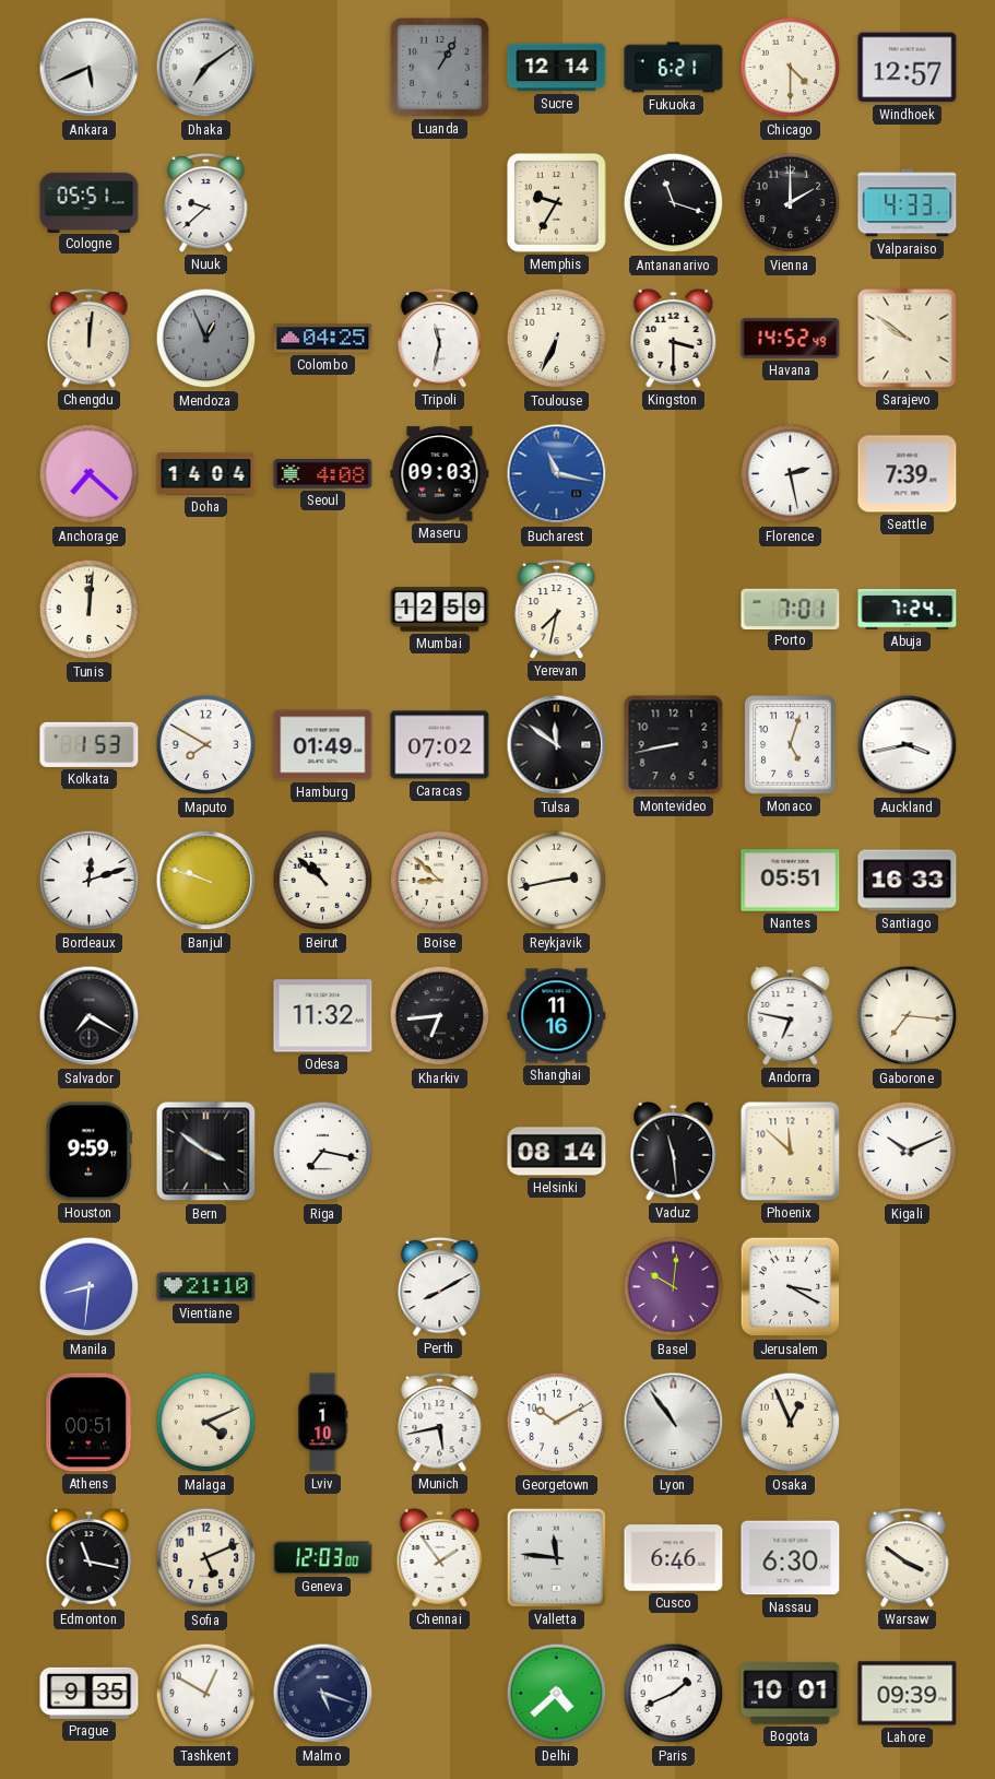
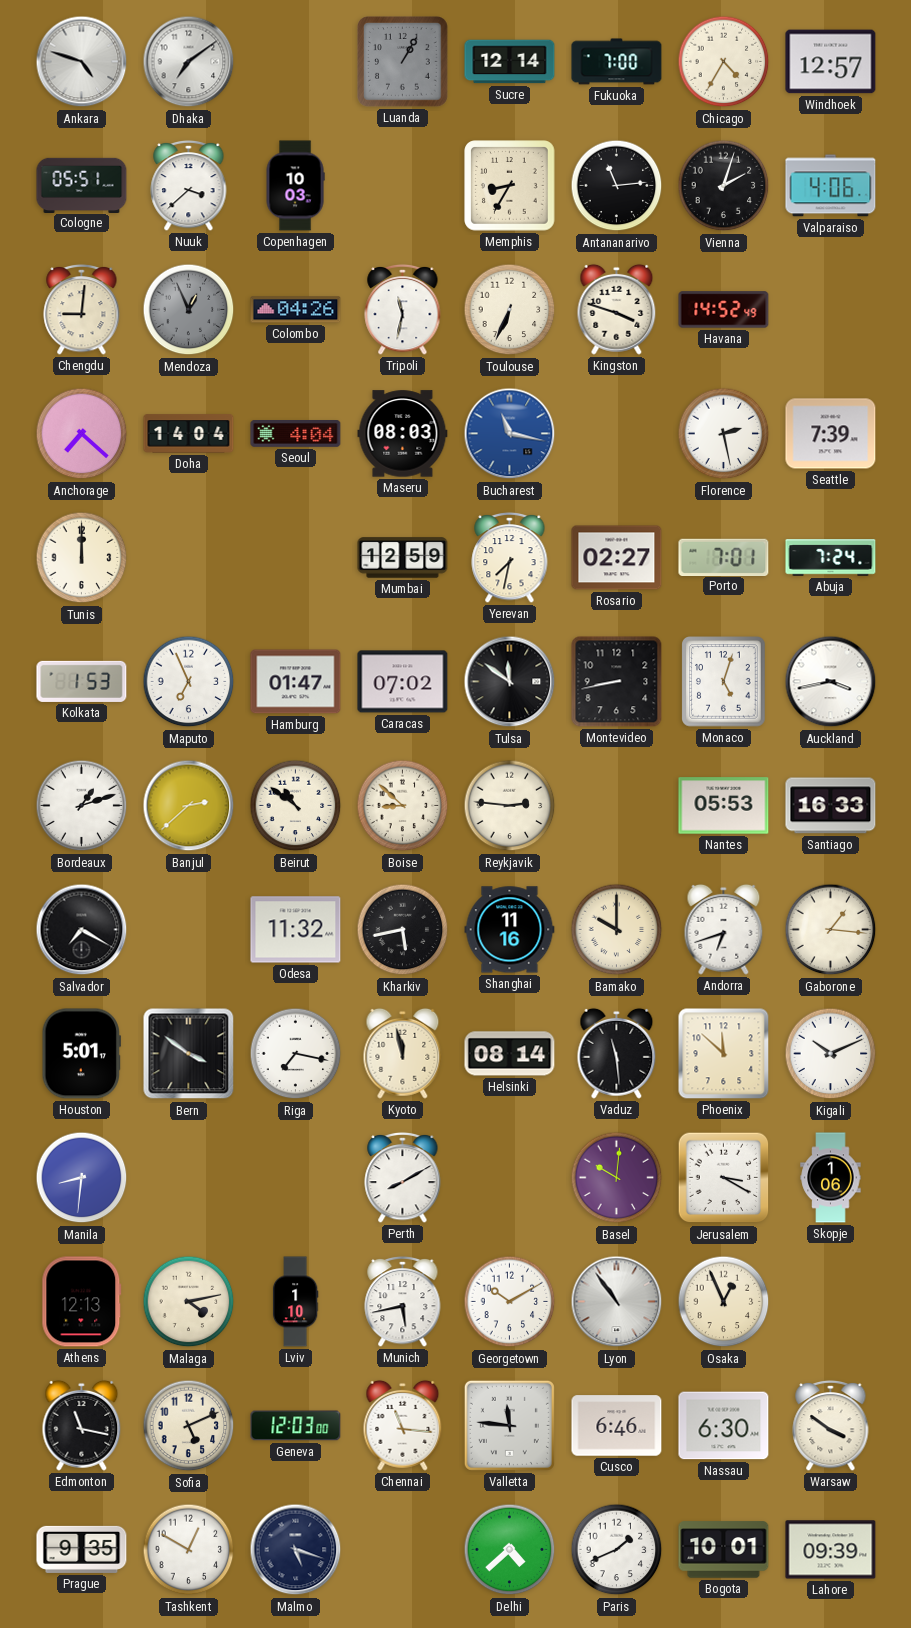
Ankara: 5:41 -> 4:48 (82, 62)
Fukuoka: 6:21 -> 7:00 (617, 62)
Chicago: 4:30 -> 4:35 (724, 62)
Nuuk: 9:38 -> 3:38 (189, 185)
Copenhagen: none -> 10:03 (295, 186)
Memphis: 9:35 -> 8:35 (510, 186)
Antananarivo: 11:18 -> 11:14 (617, 186)
Vienna: 2:00 -> 2:03 (724, 186)
Valparaiso: 4:33 -> 4:06 (831, 186)
Chengdu: 12:01 -> 9:01 (82, 309)
Colombo: 04:25 -> 04:26 (296, 310)
Kingston: 3:30 -> 3:48 (617, 309)
Sarajevo: 9:51 -> none (908, 339)
Seoul: 4:08 -> 4:04 (296, 434)
Maseru: 09:03 -> 08:03 (403, 434)
Tunis: 12:01 -> 12:00 (82, 558)
Rosario: none -> 02:27 (617, 558)
Maputo: 7:50 -> 6:56 (189, 682)
Hamburg: 01:49 -> 01:47 (296, 682)
Bordeaux: 12:12 -> 1:12 (82, 806)
Banjul: 9:48 -> 2:38 (189, 806)
Beirut: 10:52 -> 10:51 (296, 806)
Reykjavik: 2:43 -> 2:46 (510, 806)
Nantes: 05:51 -> 05:53 (724, 806)
Kharkiv: 6:44 -> 5:43 (403, 930)
Bamako: none -> 10:00 (617, 930)
Andorra: 6:47 -> 6:42 (724, 929)
Gaborone: 7:16 -> 1:16 (831, 930)
Houston: 9:59 -> 5:01 (81, 1054)
Kyoto: none -> 11:58 (403, 1053)
Vientiane: 21:10 -> none (206, 1287)
Skopje: none -> 1:06 (831, 1178)
Athens: 00:51 -> 12:13 (82, 1302)
Malaga: 4:11 -> 4:13 (189, 1302)
Chennai: 1:54 -> 11:16 (403, 1425)
